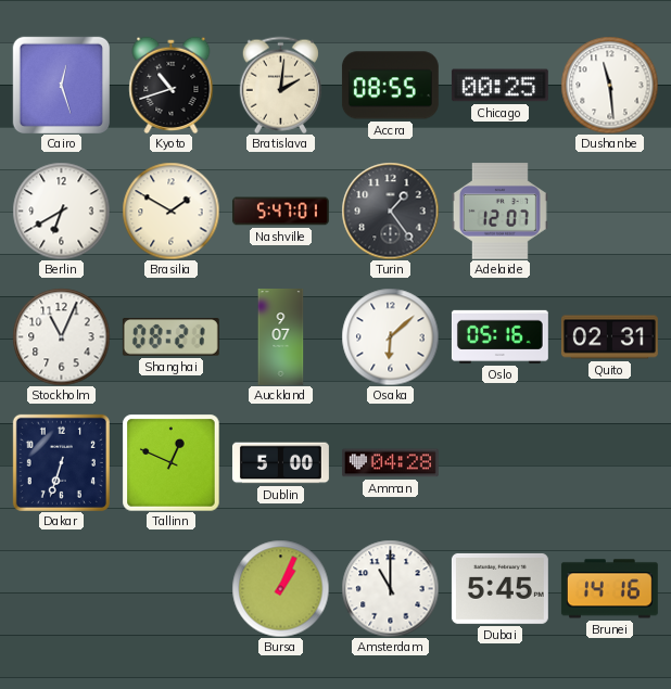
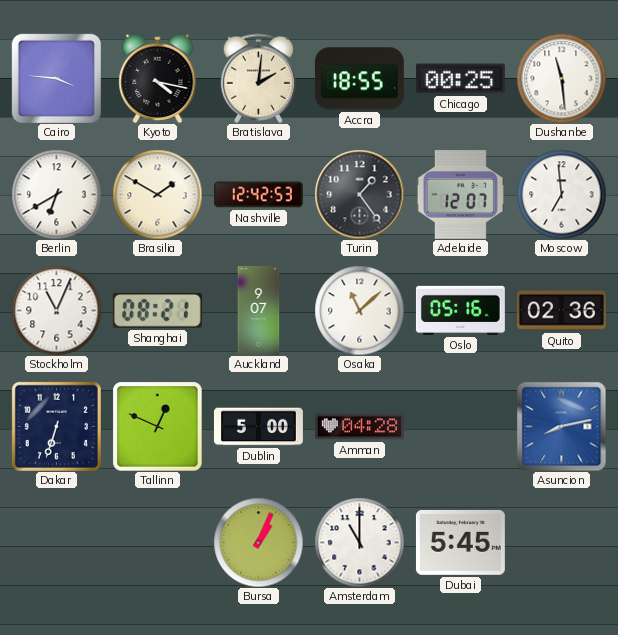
Cairo: 12:27 -> 3:46 (56, 78)
Kyoto: 10:42 -> 4:17 (158, 78)
Accra: 08:55 -> 18:55 (359, 79)
Nashville: 5:47 -> 12:42 (258, 195)
Moscow: none -> 6:59 (561, 194)
Osaka: 6:08 -> 11:08 (359, 310)
Quito: 02:31 -> 02:36 (561, 311)
Asuncion: none -> 8:13 (561, 426)
Brunei: 14:16 -> none (609, 589)
